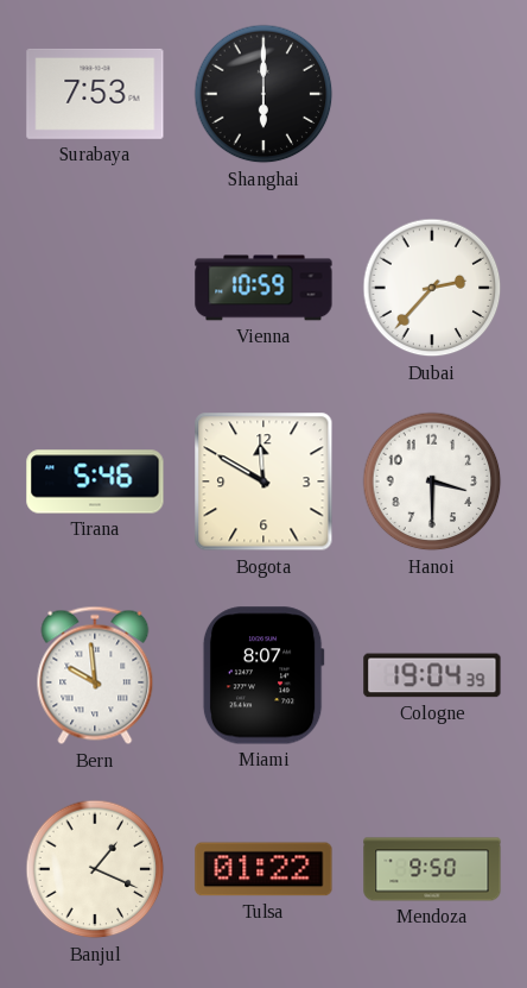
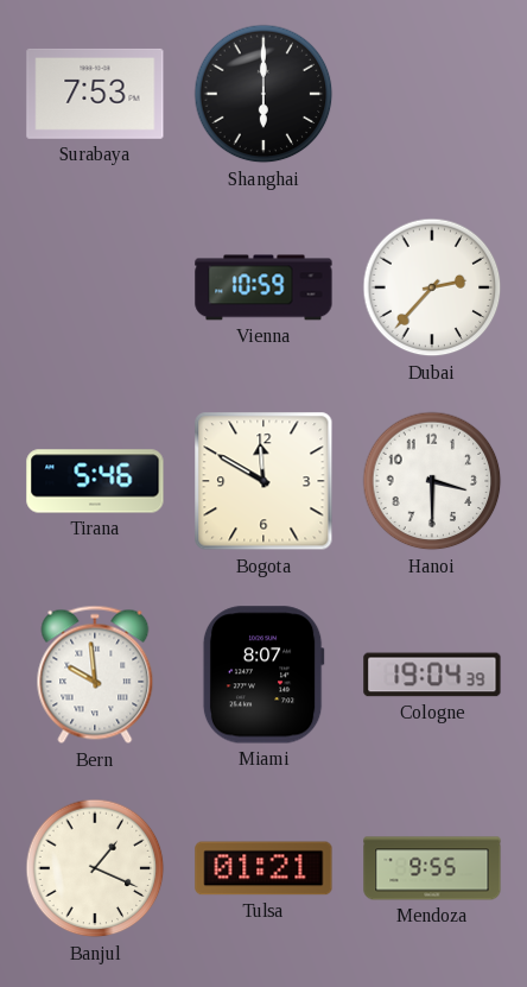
Tulsa: 01:22 -> 01:21 (263, 868)
Mendoza: 9:50 -> 9:55 (432, 868)
